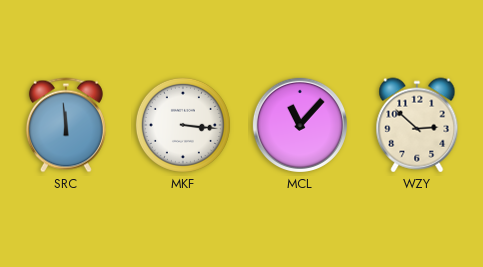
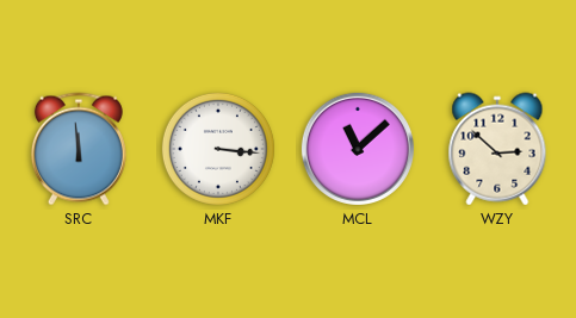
MCL: 11:07 -> 11:08 (358, 149)
